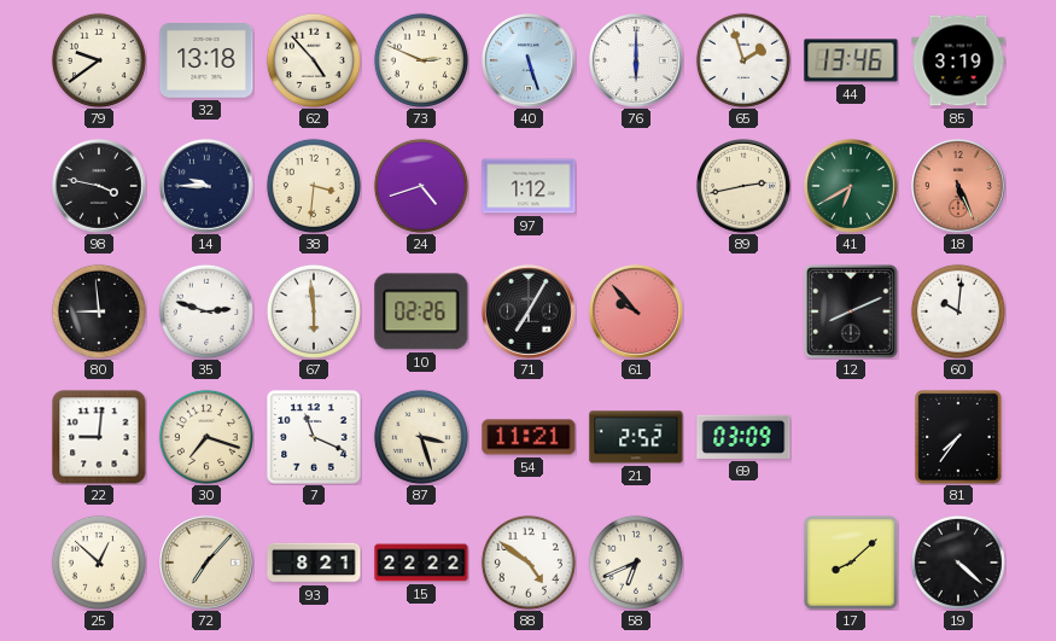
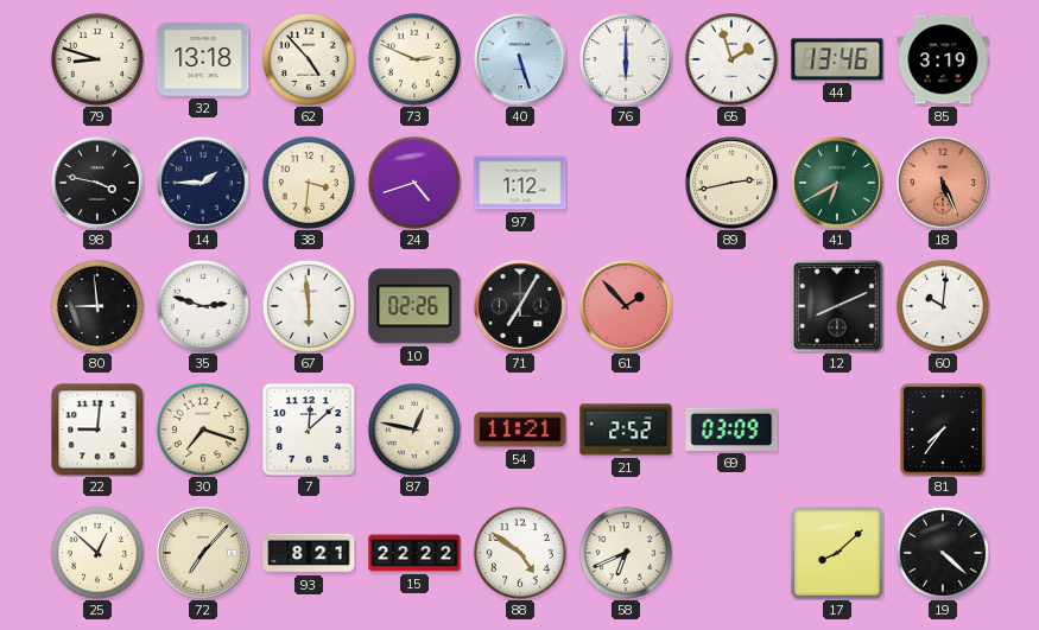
79: 9:39 -> 8:48 (97, 59)
14: 9:45 -> 1:45 (204, 184)
61: 9:53 -> 1:53 (627, 307)
7: 11:19 -> 12:08 (309, 429)
87: 3:27 -> 12:47 (414, 429)
